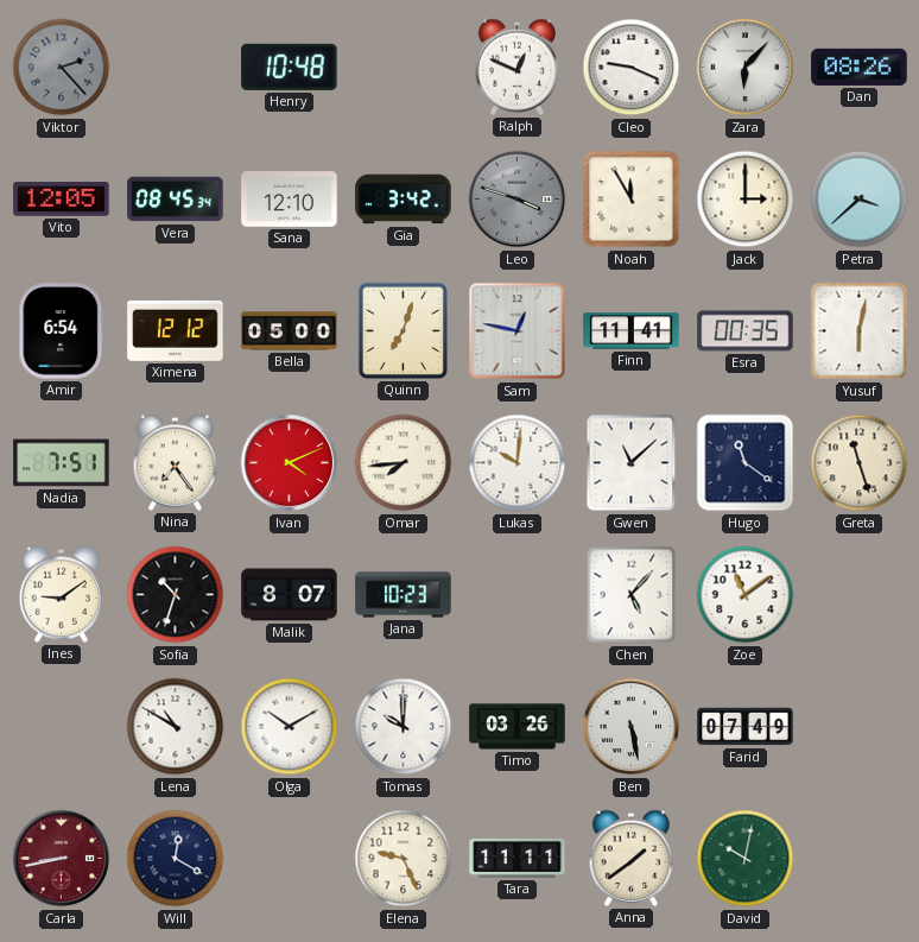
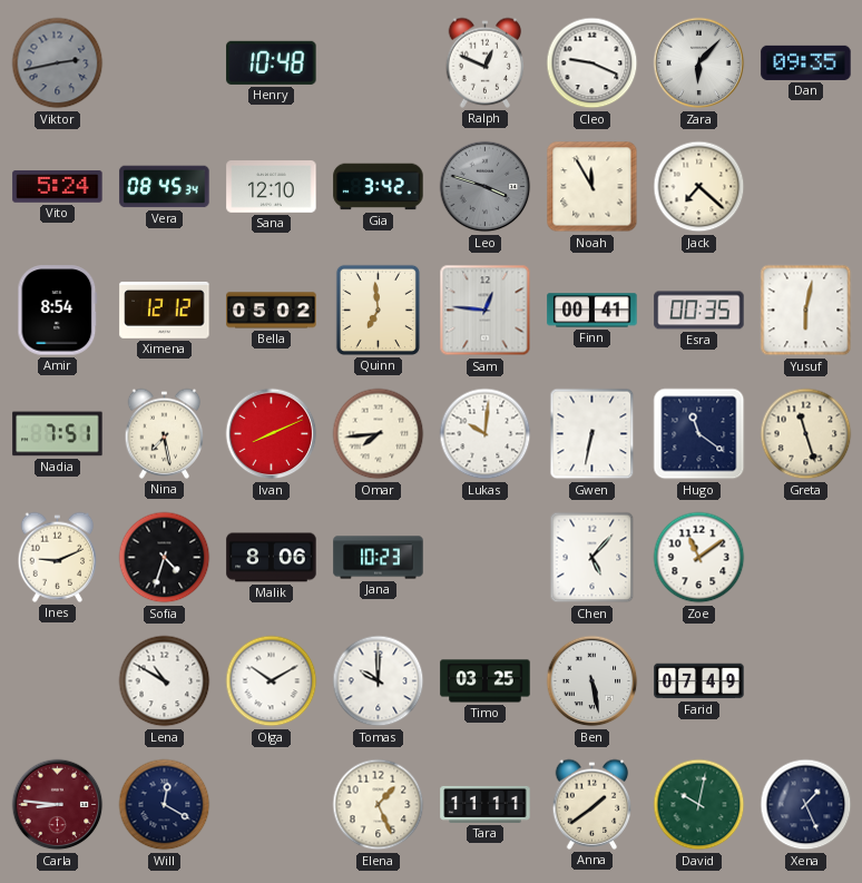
Viktor: 2:23 -> 2:43 (58, 63)
Dan: 08:26 -> 09:35 (806, 62)
Vito: 12:05 -> 5:24 (58, 187)
Jack: 3:00 -> 7:22 (699, 187)
Petra: 3:38 -> none (860, 200)
Amir: 6:54 -> 8:54 (58, 311)
Bella: 05:00 -> 05:02 (272, 311)
Quinn: 7:03 -> 6:59 (378, 310)
Sam: 12:47 -> 12:46 (486, 311)
Finn: 11:41 -> 00:41 (592, 311)
Nina: 7:24 -> 7:28 (165, 433)
Ivan: 4:11 -> 8:11 (272, 434)
Gwen: 11:08 -> 6:32 (592, 434)
Ines: 9:09 -> 9:11 (58, 557)
Sofia: 10:33 -> 4:33 (165, 558)
Malik: 8:07 -> 8:06 (272, 558)
Timo: 03:26 -> 03:25 (486, 681)
Carla: 8:43 -> 8:46 (58, 805)
Elena: 9:26 -> 1:26 (379, 805)
Xena: none -> 1:26 (806, 805)
